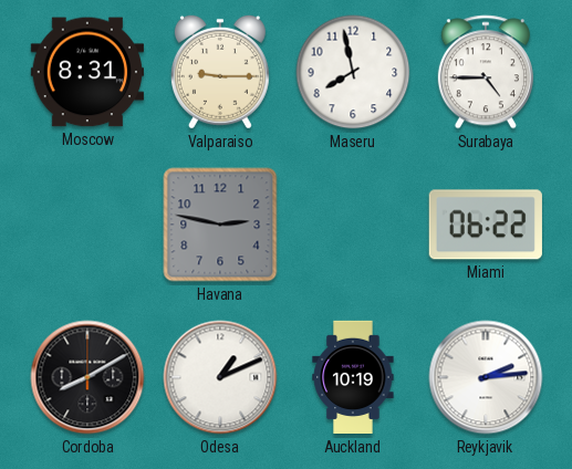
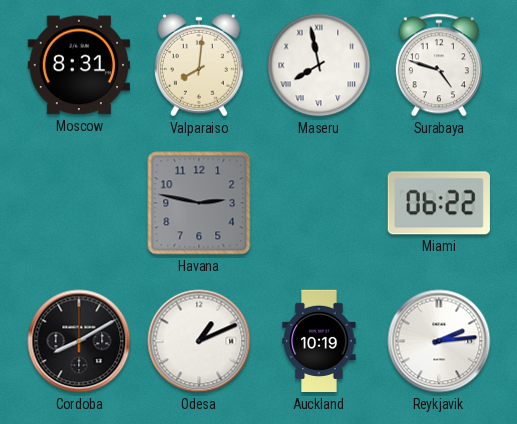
Valparaiso: 9:15 -> 8:01 (199, 65)
Maseru numerals: Arabic -> Roman (319, 65)
Surabaya: 4:45 -> 4:48 (439, 65)
